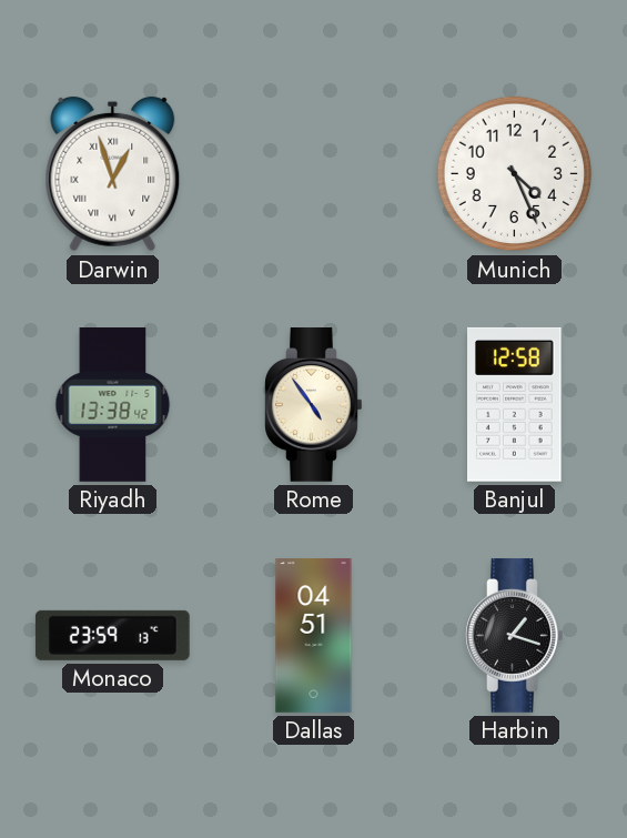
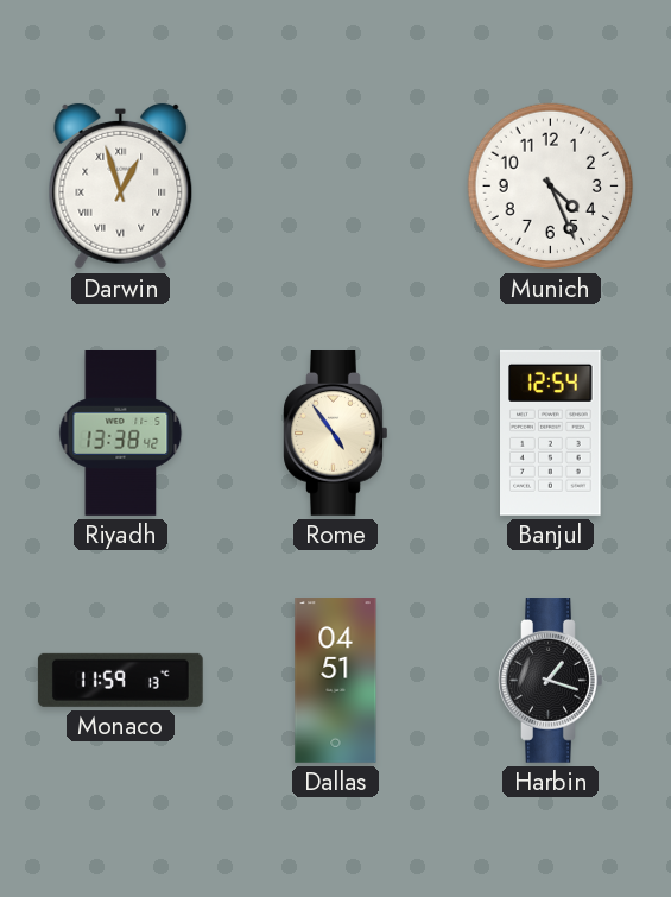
Banjul: 12:58 -> 12:54 (551, 432)
Monaco: 23:59 -> 11:59 (120, 680)
